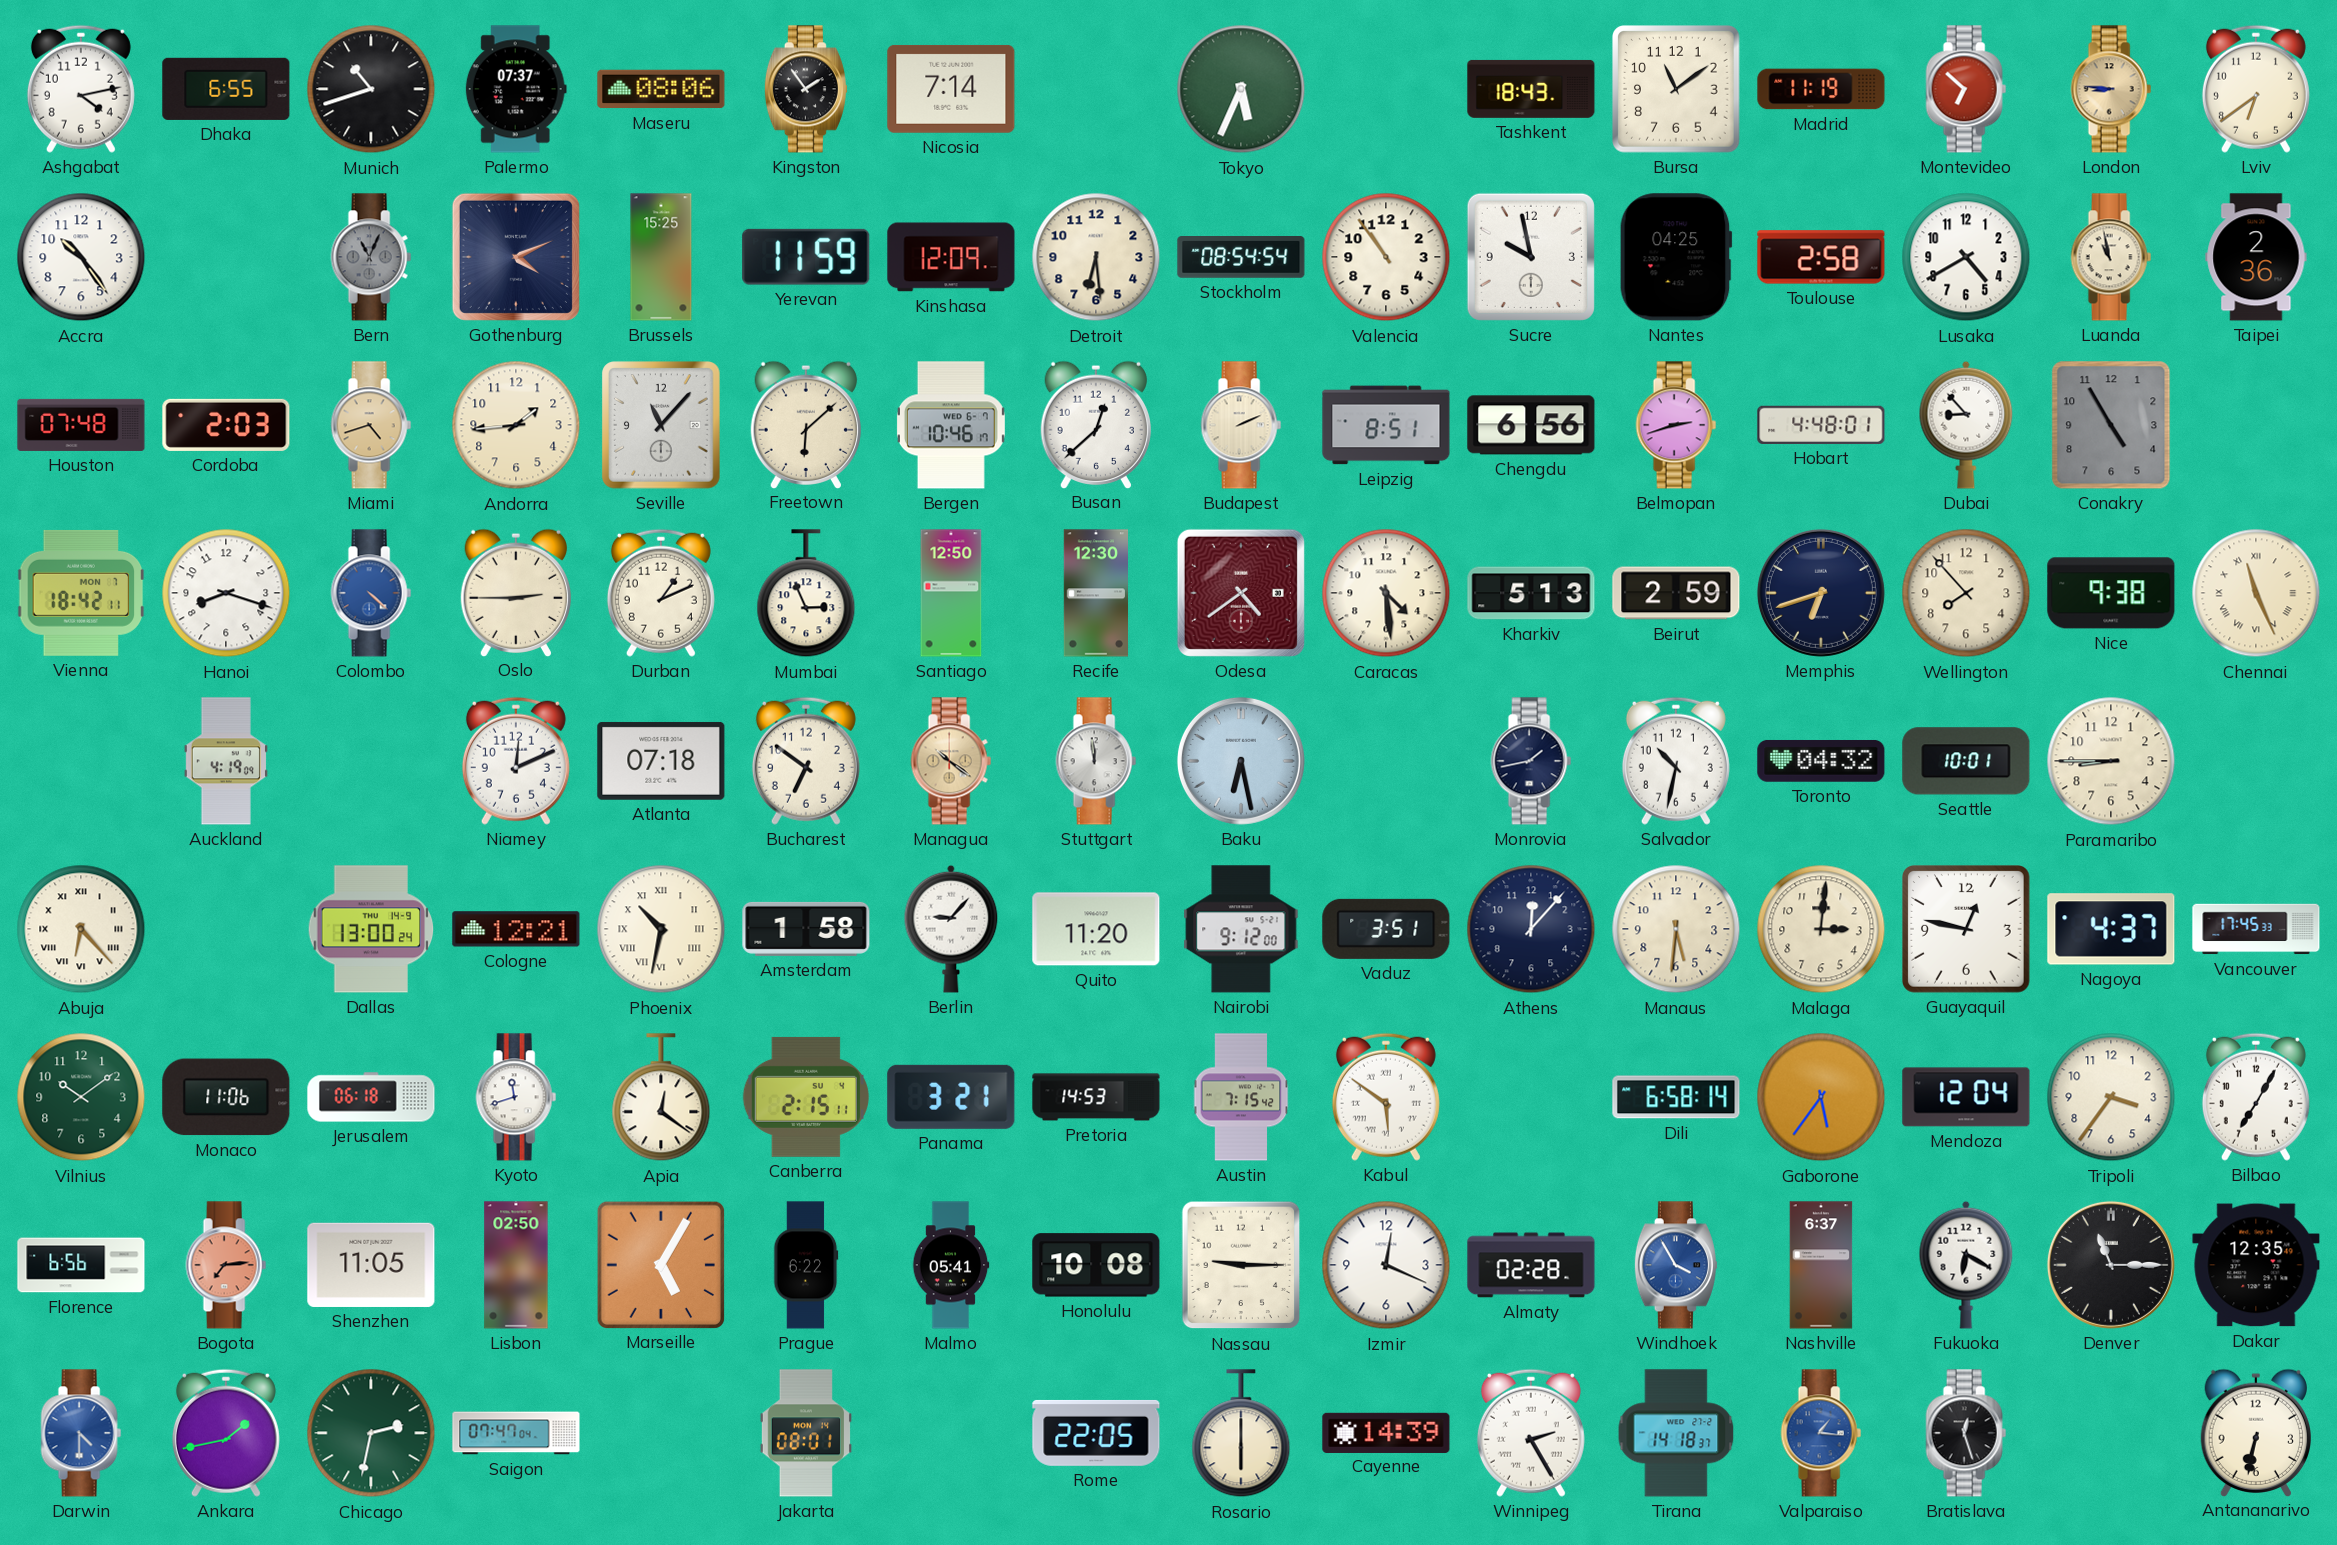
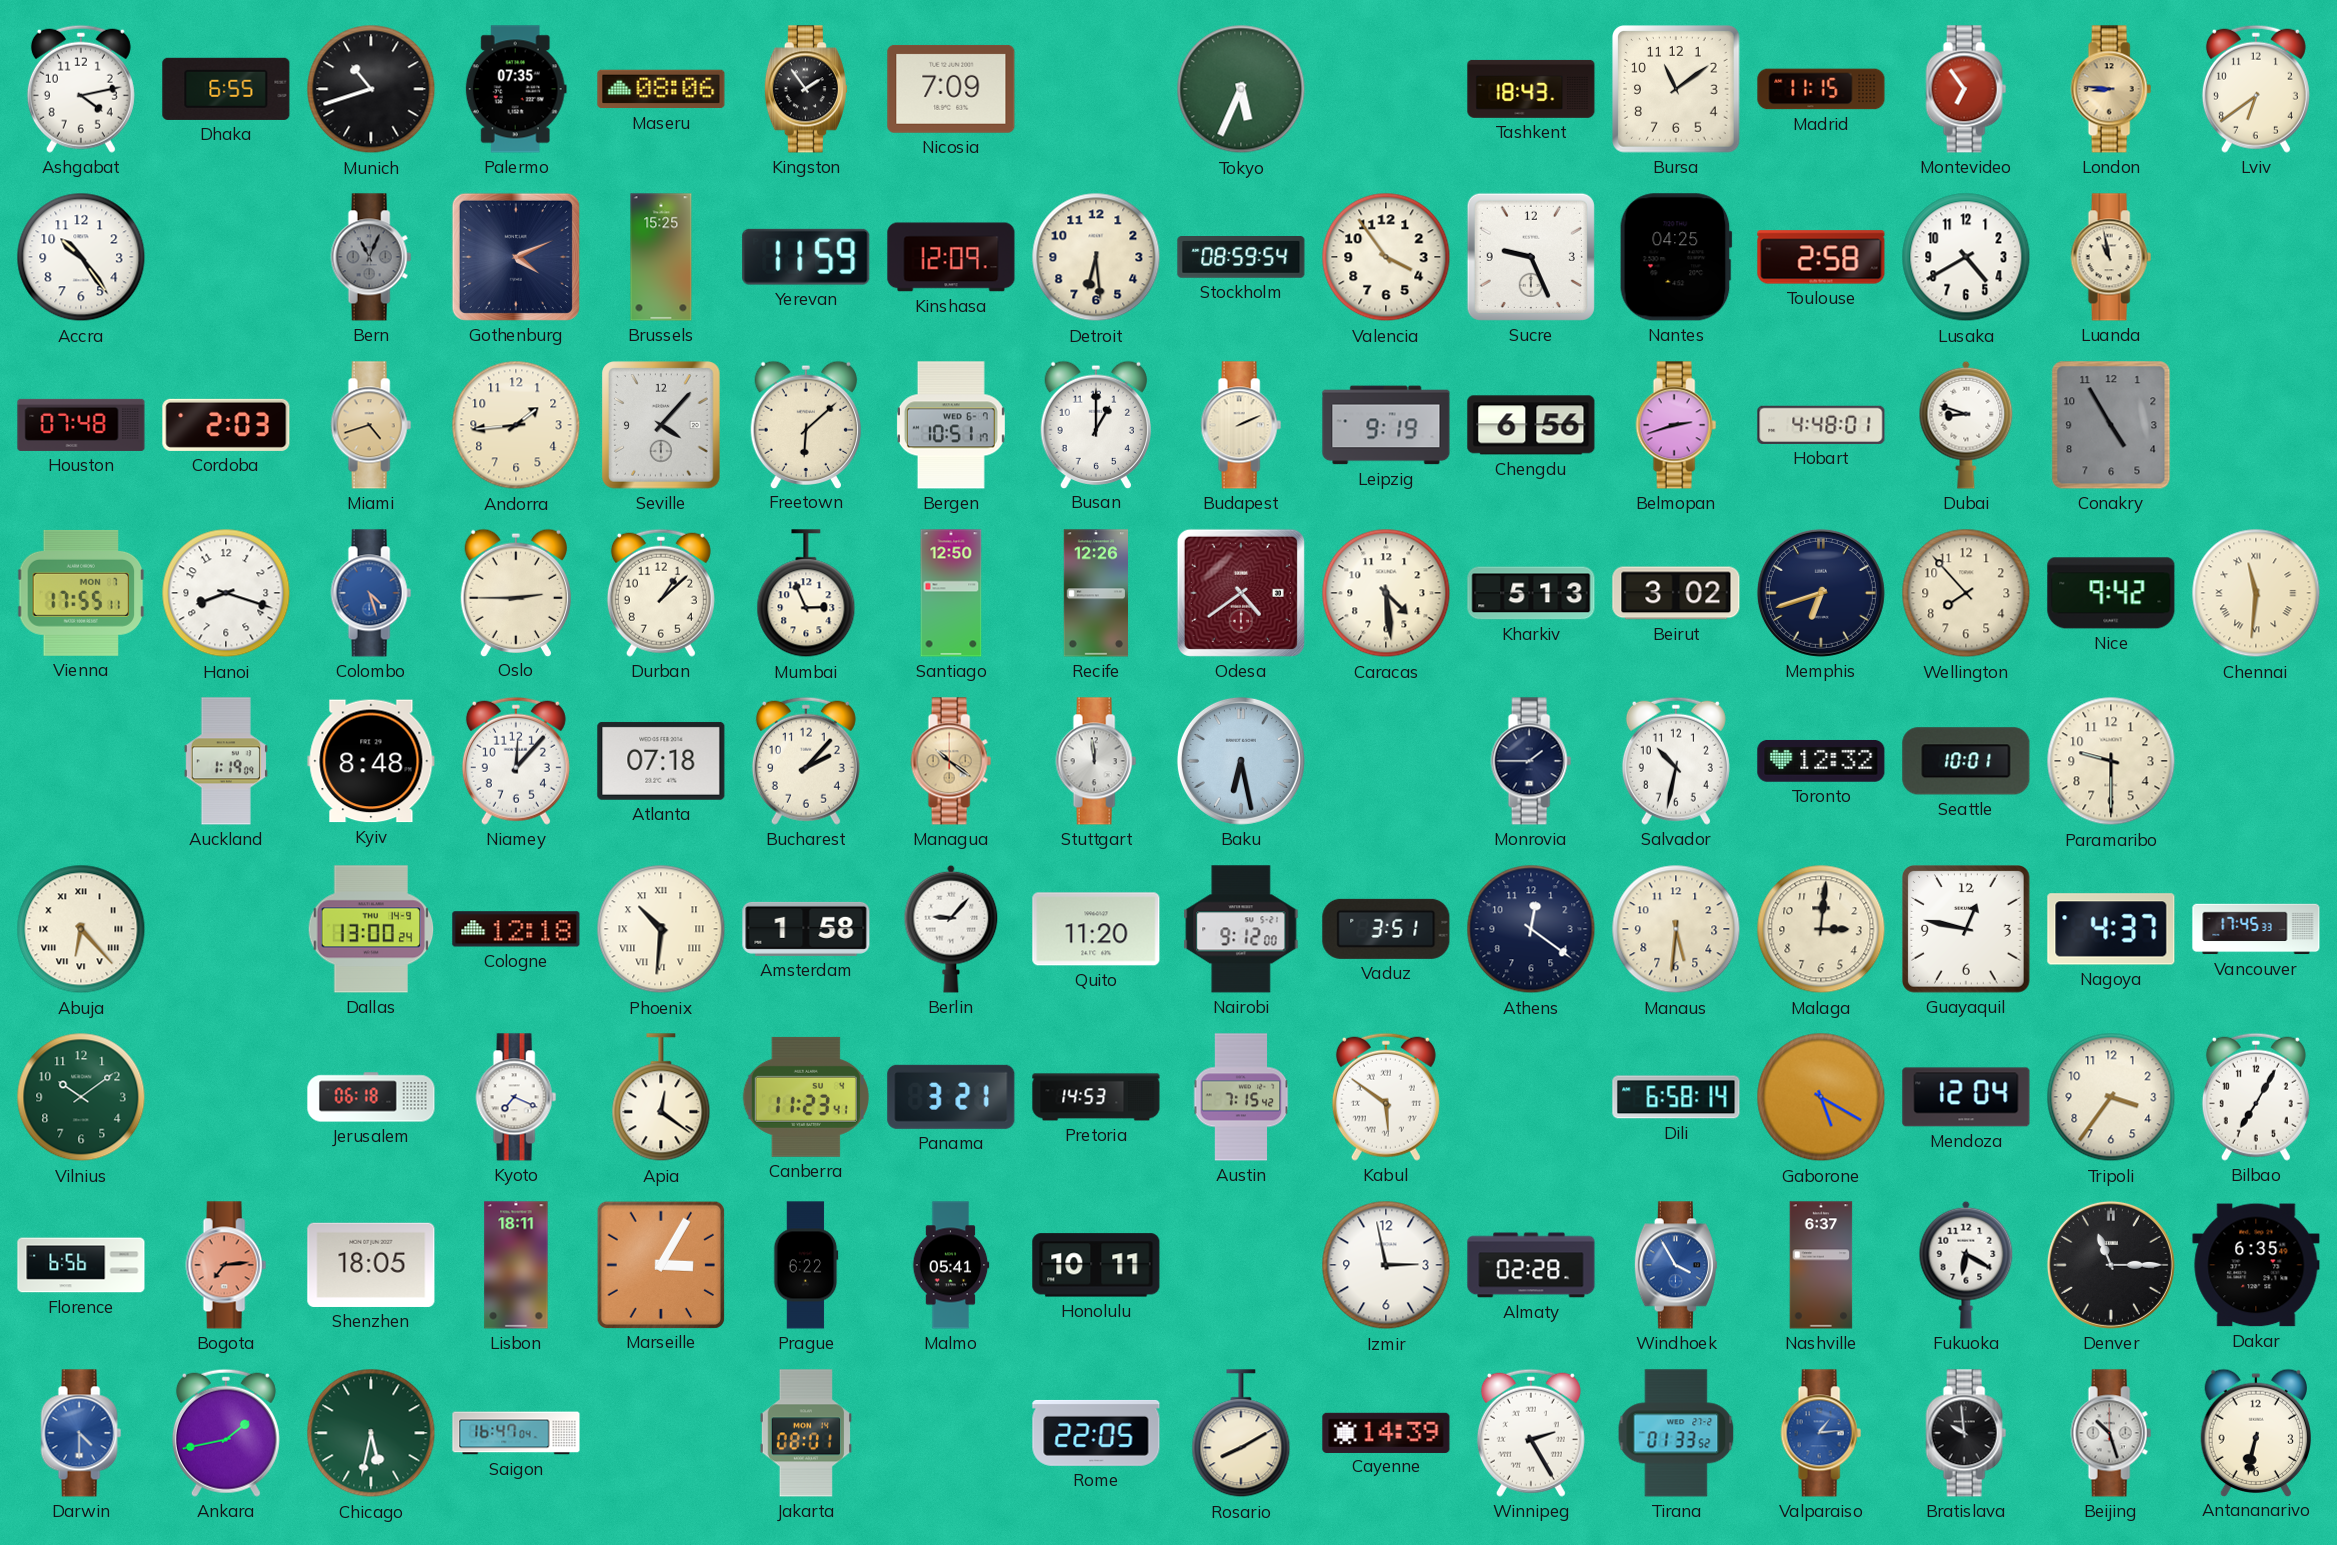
Palermo: 07:37 -> 07:35 (516, 89)
Nicosia: 7:14 -> 7:09 (951, 89)
Madrid: 11:19 -> 11:15 (1821, 89)
Montevideo: 6:52 -> 6:54 (1966, 89)
Stockholm: 08:54 -> 08:59 (1241, 257)
Valencia: 10:54 -> 3:54 (1386, 257)
Sucre: 9:58 -> 9:26 (1531, 257)
Taipei: 2:36 -> none (2256, 257)
Seville: 11:07 -> 4:07 (661, 425)
Bergen: 10:46 -> 10:51 (951, 425)
Busan: 12:38 -> 1:00 (1095, 424)
Leipzig: 8:51 -> 9:19 (1386, 425)
Dubai: 8:53 -> 8:48 (1966, 425)
Vienna: 18:42 -> 17:55 (81, 593)
Colombo: 4:22 -> 4:27 (371, 593)
Durban: 1:11 -> 1:08 (661, 593)
Recife: 12:30 -> 12:26 (1095, 593)
Beirut: 2:59 -> 3:02 (1676, 593)
Nice: 9:38 -> 9:42 (2111, 593)
Chennai: 11:26 -> 11:31 (2256, 593)
Auckland: 4:19 -> 1:19 (226, 761)
Kyiv: none -> 8:48 (371, 761)
Niamey: 12:11 -> 12:07 (516, 761)
Bucharest: 6:51 -> 2:07 (806, 761)
Monrovia: 1:43 -> 1:45 (1531, 761)
Toronto: 04:32 -> 12:32 (1821, 761)
Paramaribo: 8:45 -> 9:30 (2111, 761)
Cologne: 12:21 -> 12:18 (516, 929)
Phoenix: 10:32 -> 10:31 (661, 929)
Athens: 12:07 -> 12:21 (1531, 929)
Monaco: 11:06 -> none (226, 1097)
Kyoto: 11:42 -> 7:19 (516, 1097)
Canberra: 2:15 -> 11:23 (806, 1097)
Gaborone: 5:36 -> 5:20 (1821, 1097)
Shenzhen: 11:05 -> 18:05 (371, 1265)
Lisbon: 02:50 -> 18:11 (516, 1265)
Marseille: 5:05 -> 3:05 (660, 1264)
Honolulu: 10:08 -> 10:11 (1096, 1265)
Nassau: 9:15 -> none (1241, 1265)
Izmir: 12:19 -> 2:58 (1386, 1265)
Dakar: 12:35 -> 6:35 (2256, 1265)
Chicago: 2:32 -> 5:32 (371, 1433)
Saigon: 07:47 -> 16:47 (516, 1433)
Rosario: 6:00 -> 8:10 (1241, 1434)
Tirana: 14:18 -> 01:33 (1676, 1433)
Valparaiso: 1:16 -> 1:14 (1821, 1433)
Bratislava: 12:27 -> 9:59 (1966, 1433)
Beijing: none -> 10:27 (2111, 1433)
